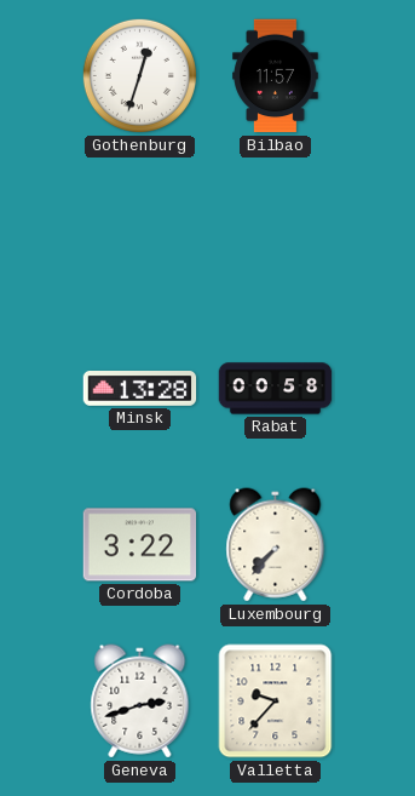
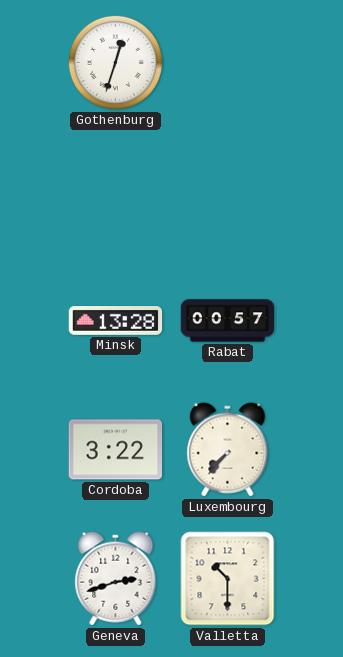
Bilbao: 11:57 -> none (276, 76)
Rabat: 00:58 -> 00:57 (228, 321)
Valletta: 9:37 -> 10:30 (228, 579)
